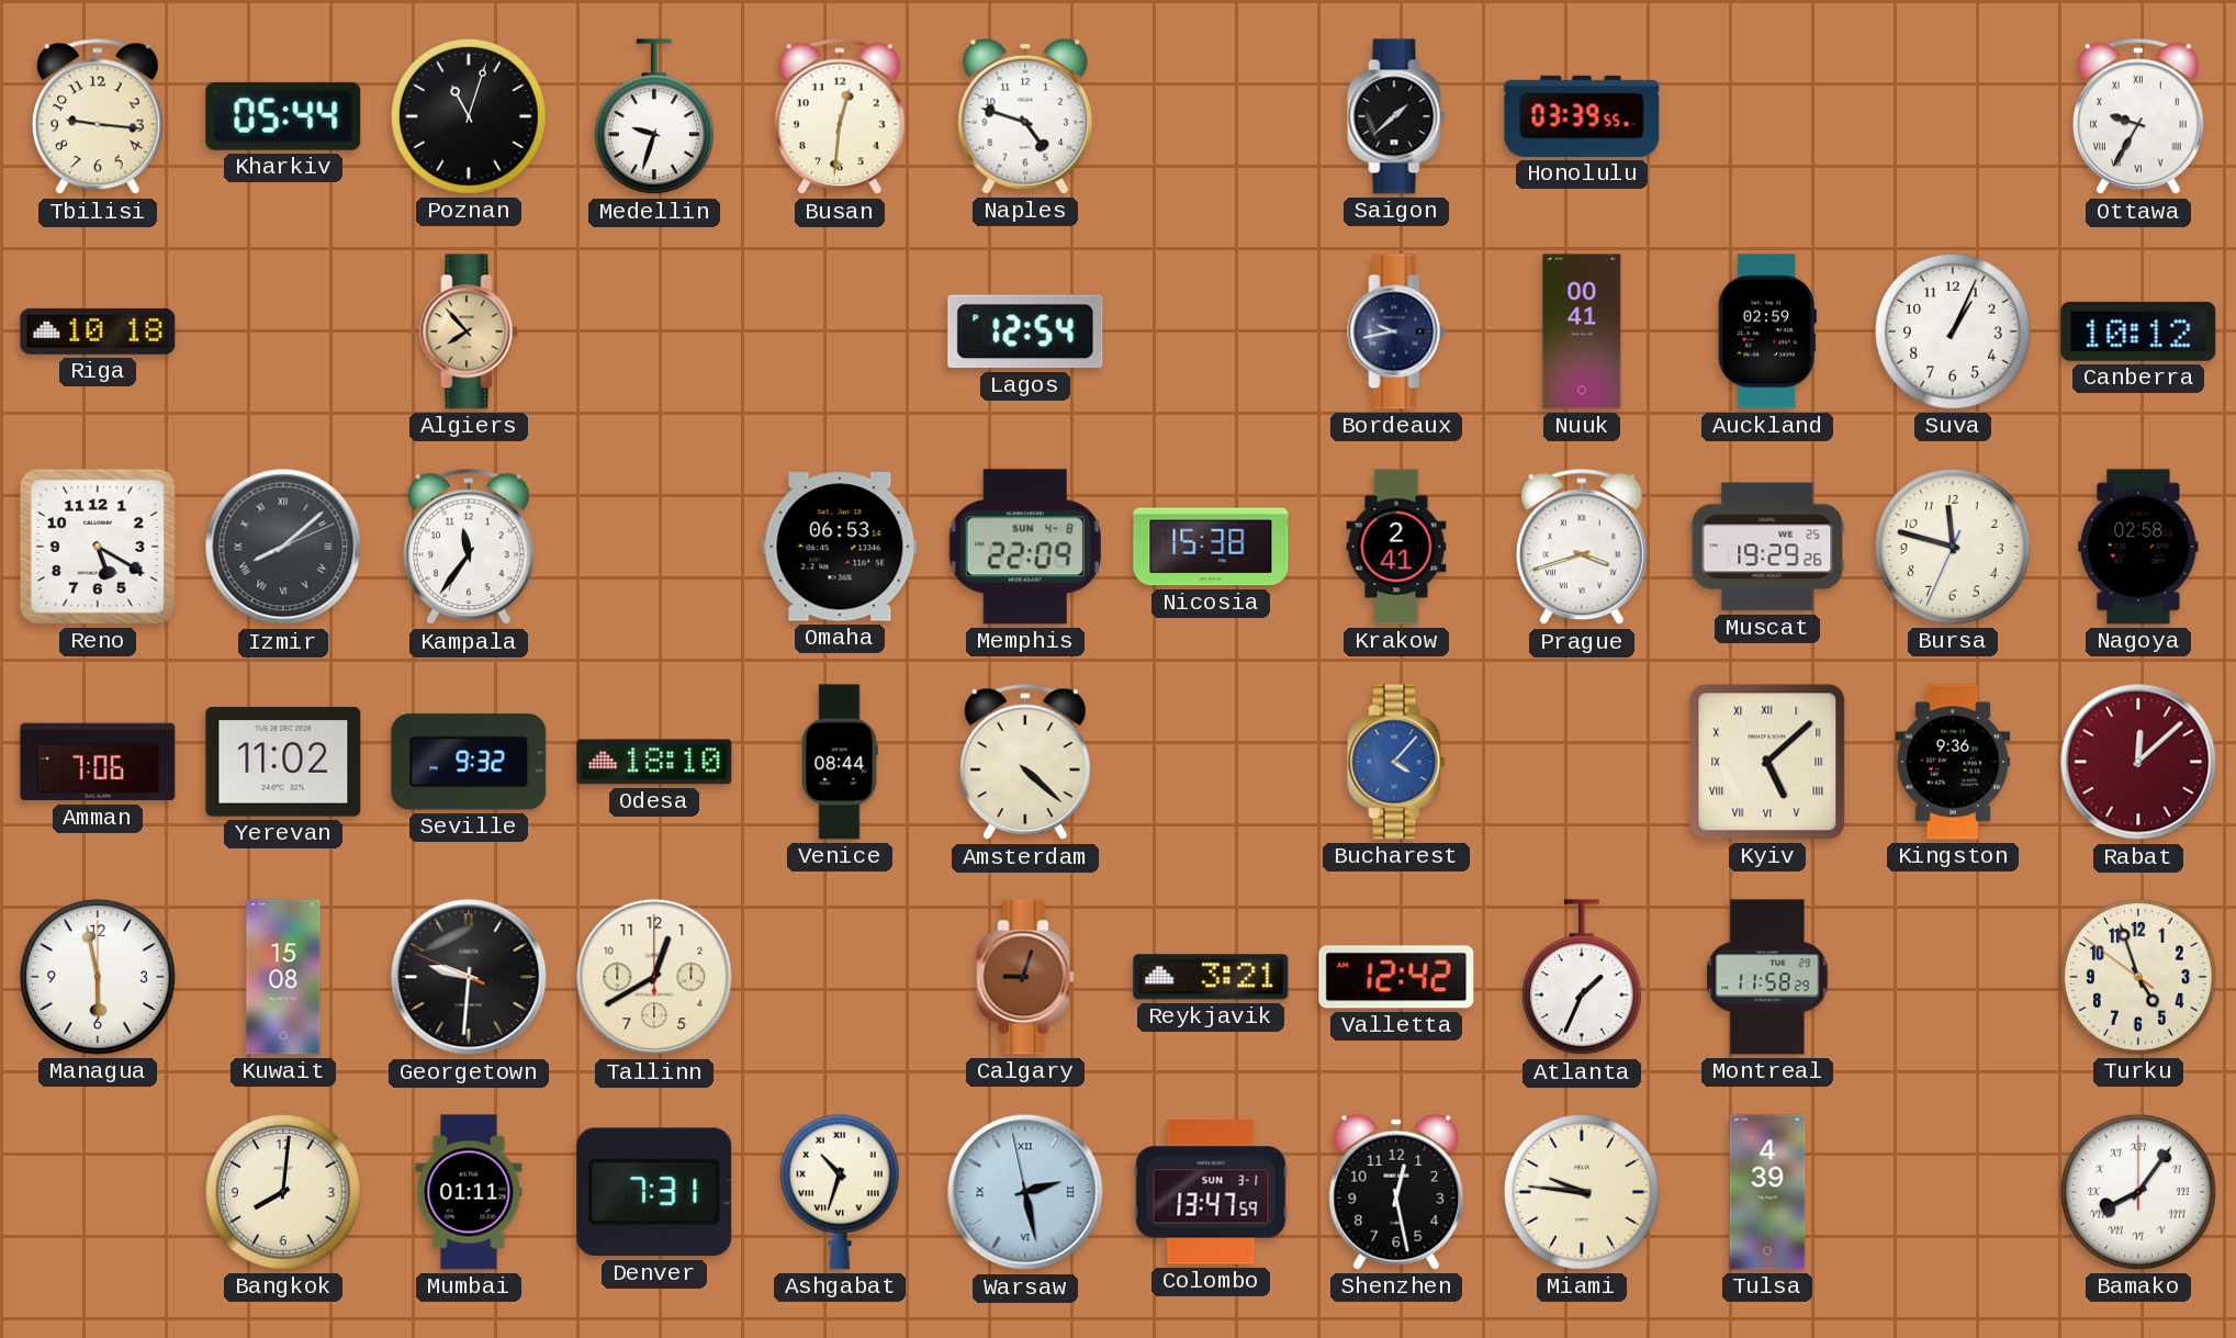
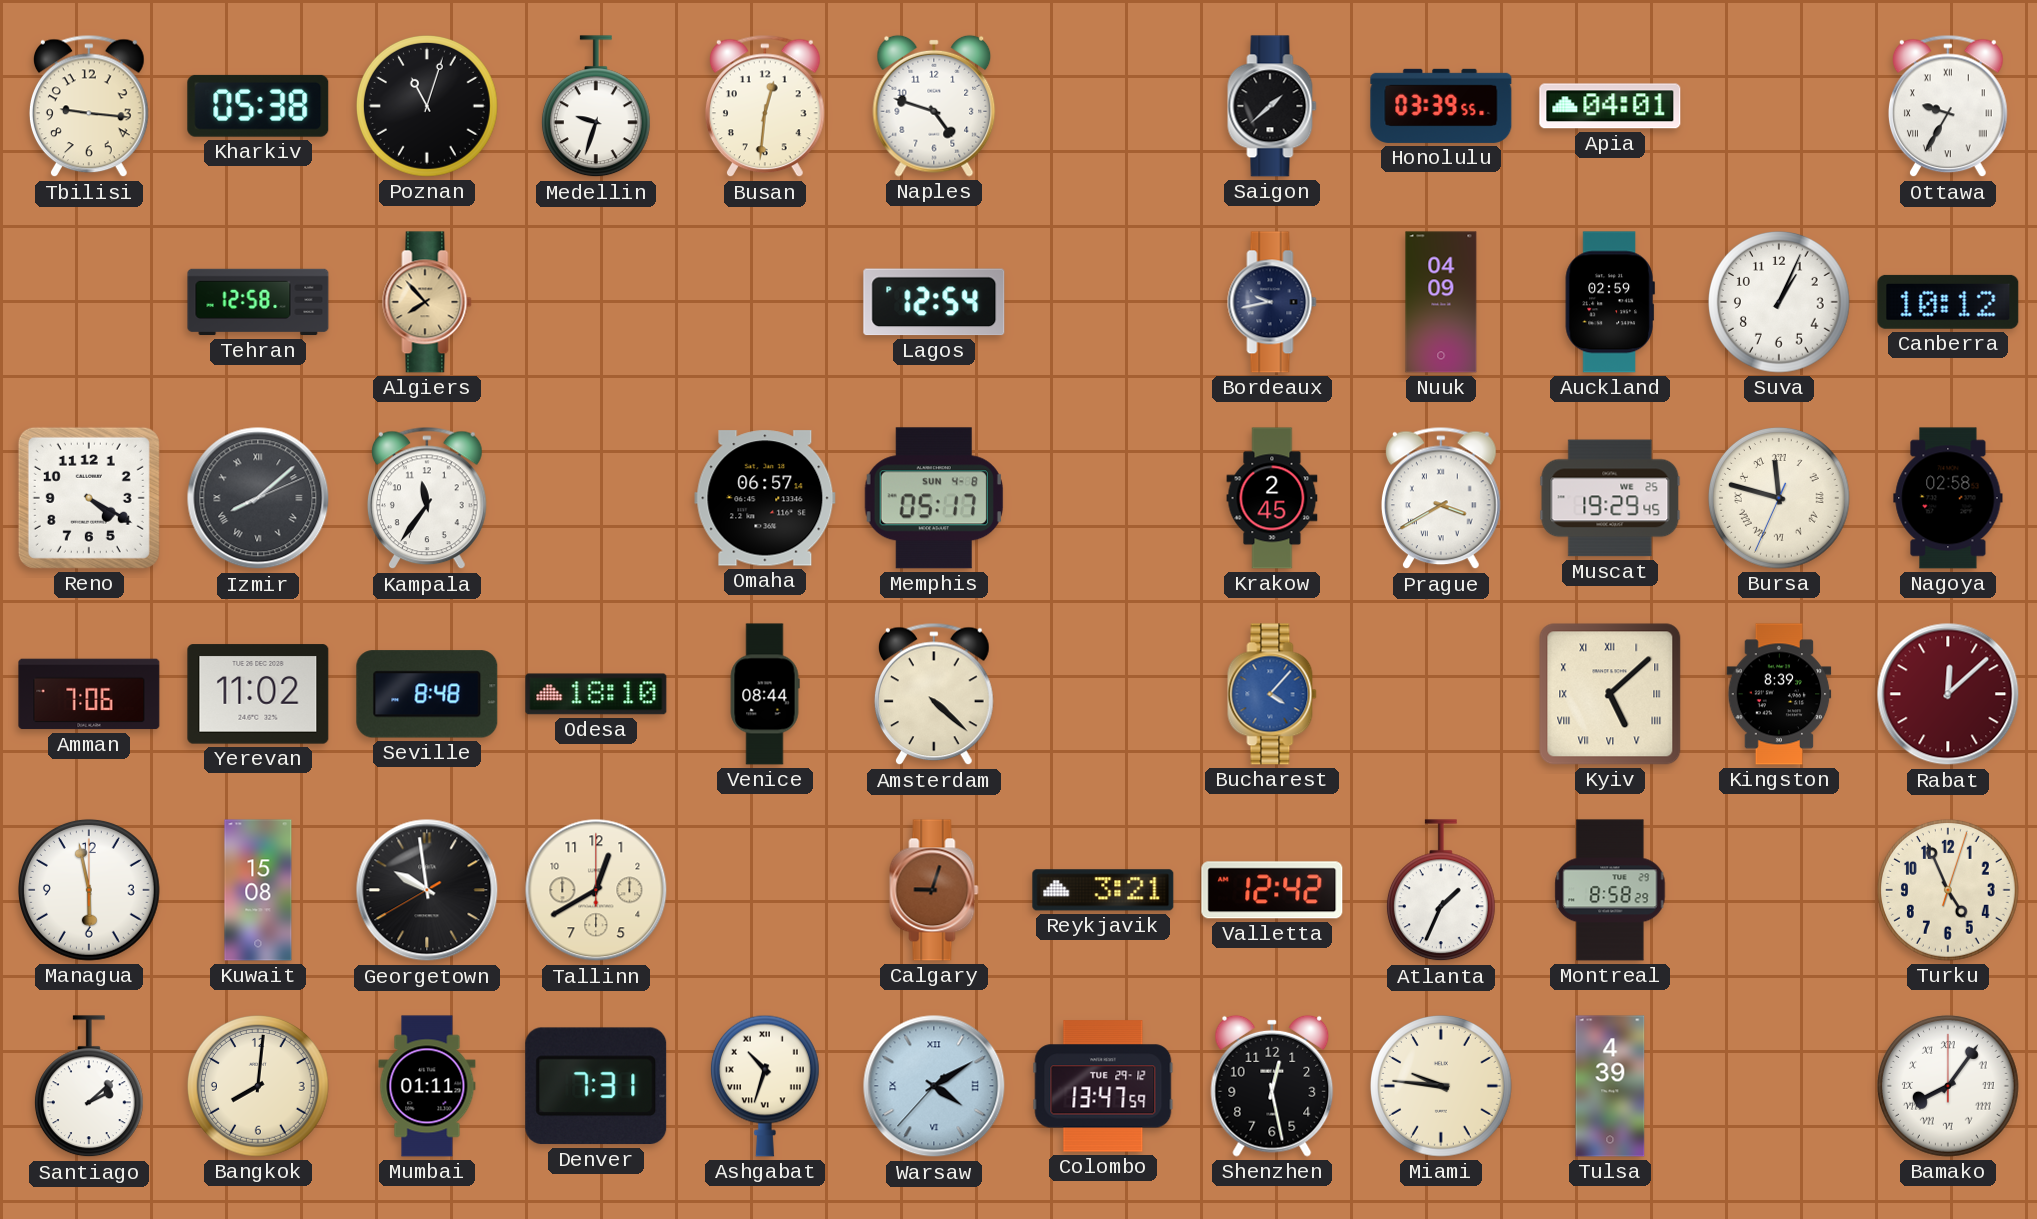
Kharkiv: 05:44 -> 05:38 (258, 106)
Apia: none -> 04:01 (1610, 106)
Riga: 10:18 -> none (98, 331)
Tehran: none -> 12:58 (258, 302)
Nuuk: 00:41 -> 04:09 (1441, 302)
Reno: 5:20 -> 4:20 (89, 498)
Omaha: 06:53 -> 06:57 (765, 498)
Memphis: 22:09 -> 05:17 (934, 498)
Nicosia: 15:38 -> none (1211, 547)
Krakow: 2:41 -> 2:45 (1272, 498)
Prague: 3:42 -> 3:40 (1442, 498)
Muscat: 19:29:26 -> 19:29:45 (1610, 498)
Bursa numerals: Arabic -> Roman (1779, 498)
Seville: 9:32 -> 8:48 (427, 694)
Kingston: 9:36 -> 8:39 (1779, 694)
Georgetown: 9:30 -> 9:58 (427, 890)
Montreal: 11:58 -> 8:58 (1610, 890)
Turku: 4:56:51 -> 4:56:03 (1948, 890)
Santiago: none -> 2:08 (89, 1087)
Warsaw: 2:27 -> 4:09 (934, 1086)
Colombo date: SUN 3-1 -> TUE 29-12 (1103, 1086)
